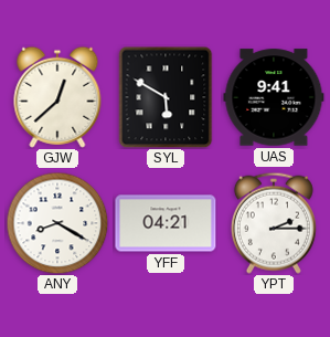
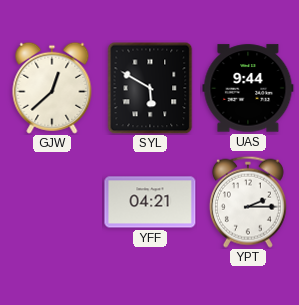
UAS: 9:41 -> 9:44 (248, 88)
ANY: 8:20 -> none (57, 223)
